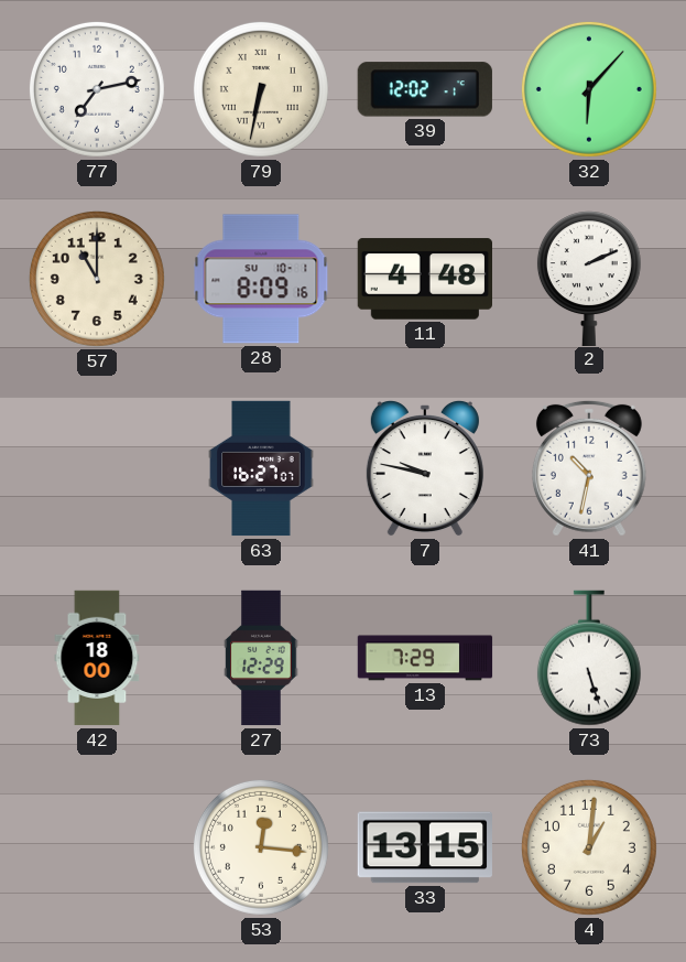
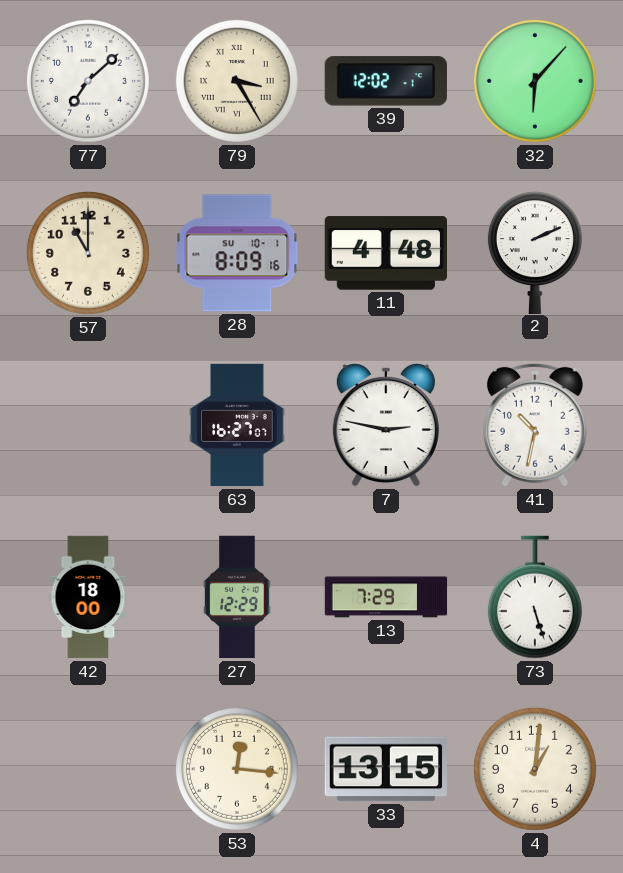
77: 7:13 -> 7:08 (88, 81)
79: 6:32 -> 3:25 (237, 81)
7: 9:47 -> 2:47 (386, 425)
